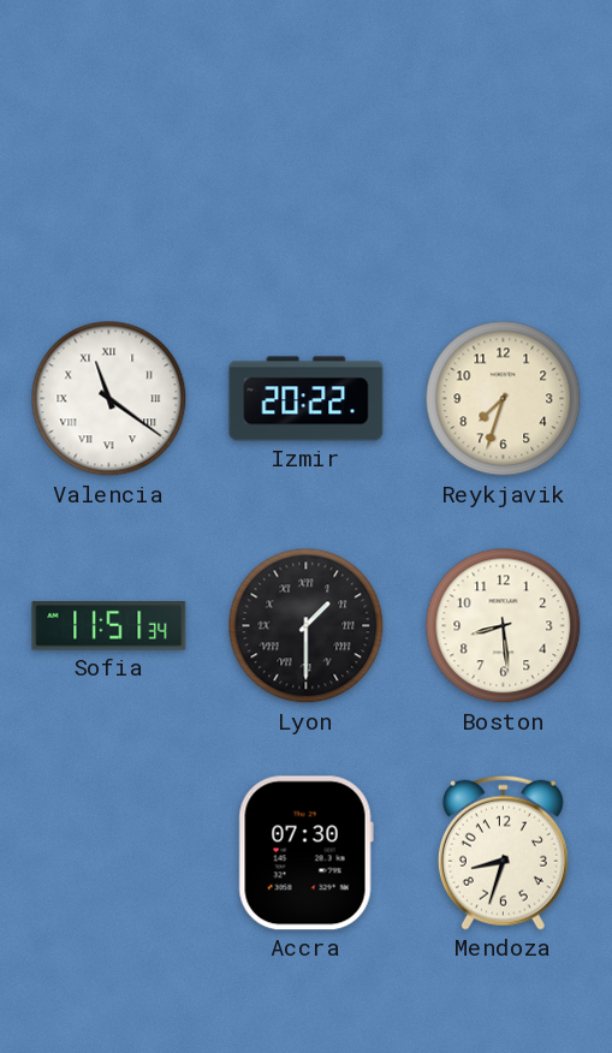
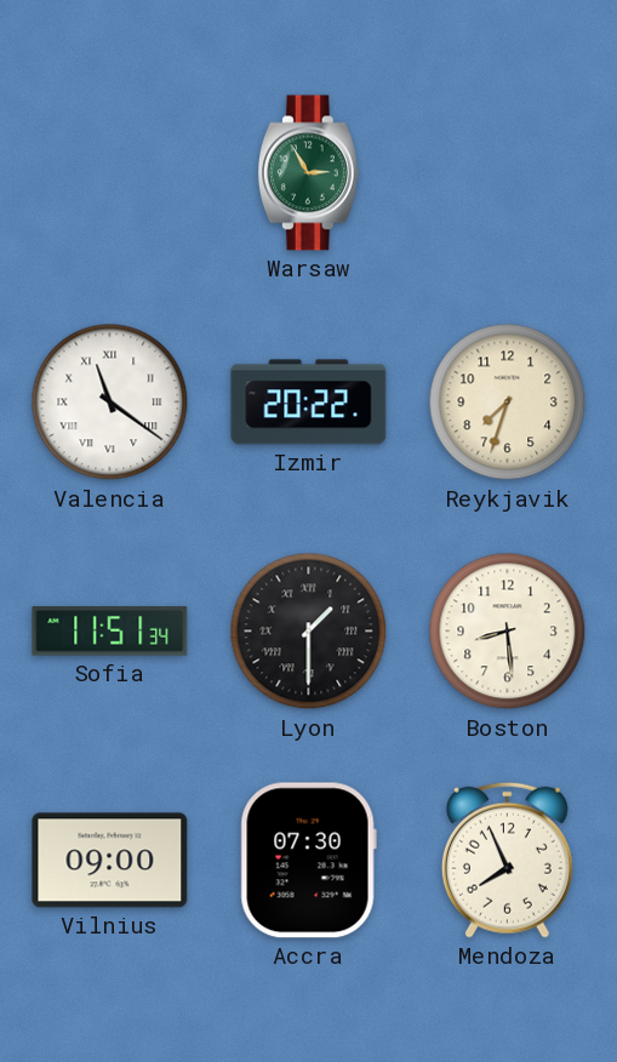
Warsaw: none -> 2:55 (308, 173)
Vilnius: none -> 09:00 (110, 861)
Mendoza: 8:33 -> 7:56 (507, 860)
